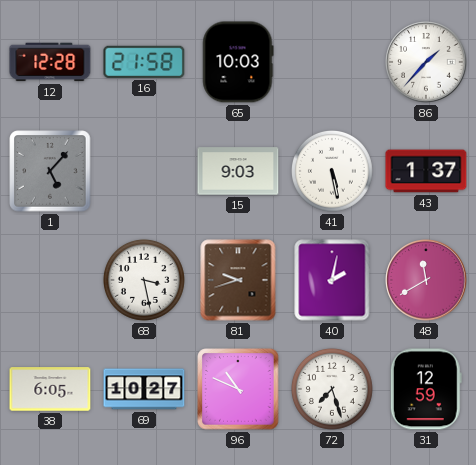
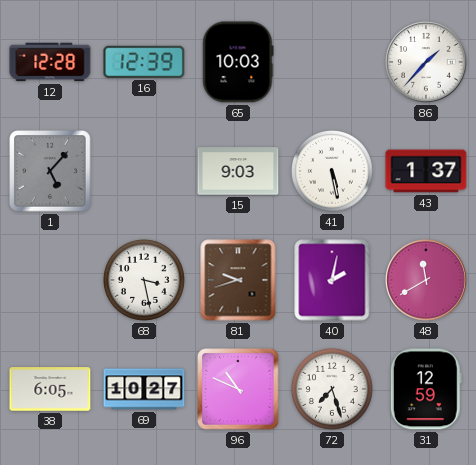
16: 21:58 -> 12:39 (144, 62)
